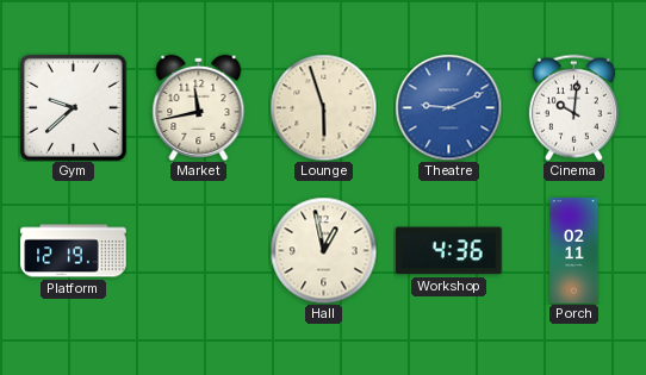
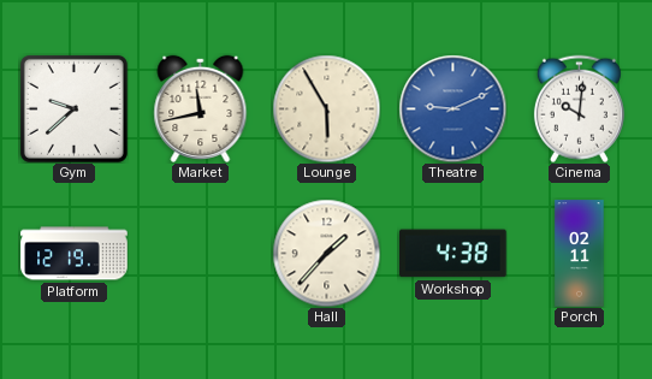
Lounge: 5:57 -> 5:55 (326, 108)
Hall: 12:58 -> 1:37 (326, 253)
Workshop: 4:36 -> 4:38 (454, 254)
